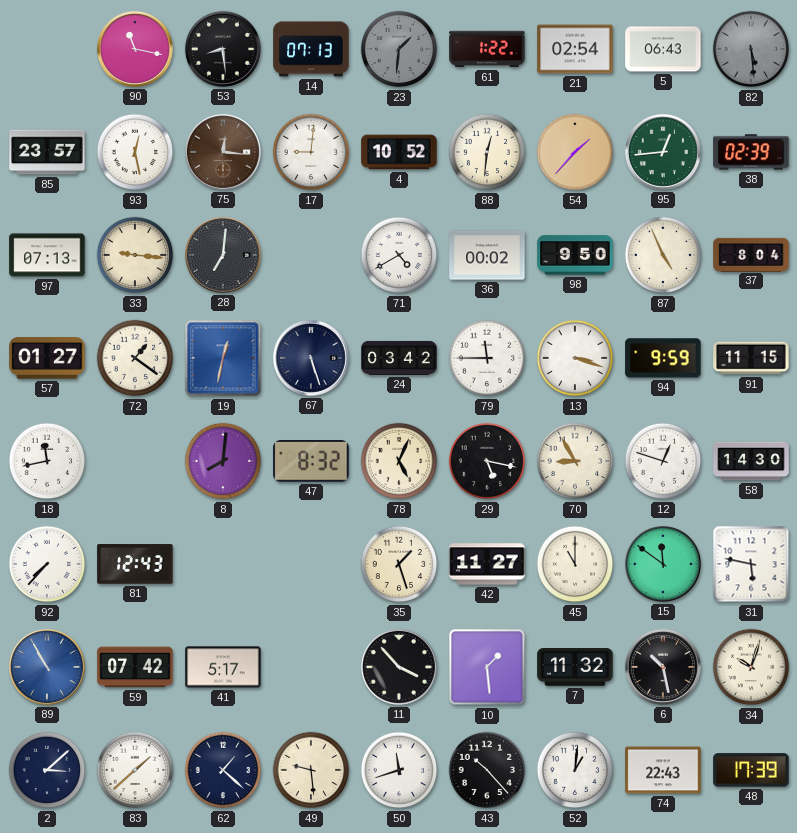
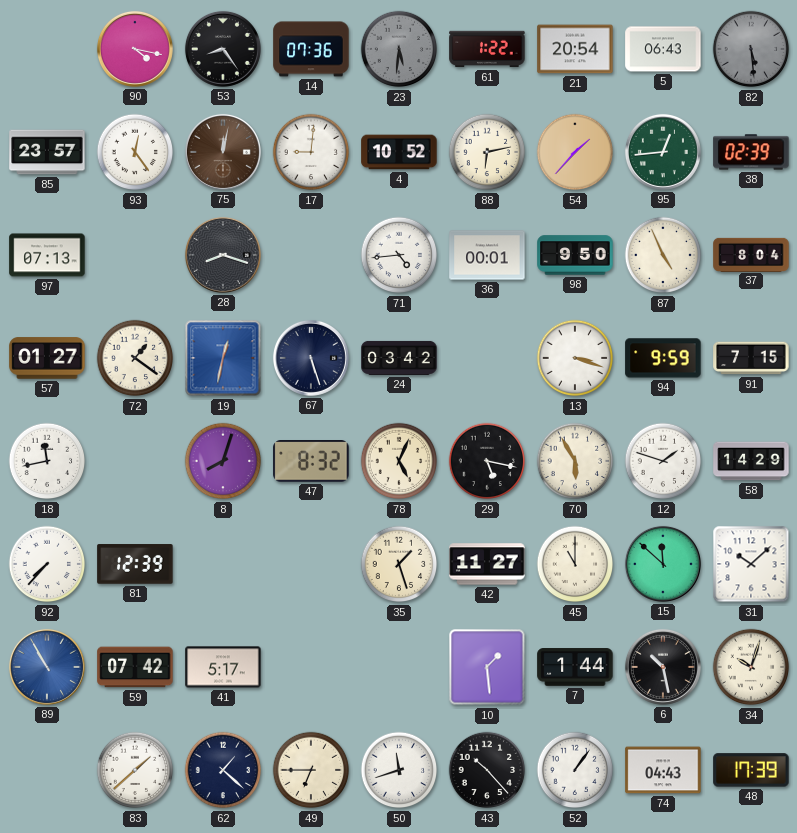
90: 11:17 -> 4:17 (135, 49)
53: 8:29 -> 8:24 (223, 49)
14: 07:13 -> 07:36 (311, 49)
23: 1:31 -> 5:31 (399, 49)
21: 02:54 -> 20:54 (575, 49)
93: 12:28 -> 12:24 (135, 152)
75: 12:16 -> 12:02 (223, 152)
88: 12:31 -> 6:13 (487, 152)
33: 9:16 -> none (135, 255)
28: 7:01 -> 8:18 (223, 255)
71: 4:40 -> 4:44 (399, 255)
36: 00:02 -> 00:01 (487, 255)
79: 11:45 -> none (487, 358)
91: 11:15 -> 7:15 (751, 358)
8: 8:01 -> 8:03 (223, 461)
70: 8:55 -> 5:55 (575, 461)
12: 12:48 -> 1:48 (663, 461)
58: 14:30 -> 14:29 (751, 461)
81: 12:43 -> 12:39 (135, 564)
15: 11:51 -> 11:52 (663, 564)
31: 5:47 -> 10:08 (751, 564)
11: 3:53 -> none (399, 667)
7: 11:32 -> 1:44 (575, 667)
2: 3:08 -> none (47, 770)
49: 9:29 -> 6:45 (311, 770)
52: 1:01 -> 1:06 (575, 770)
74: 22:43 -> 04:43 (663, 770)
